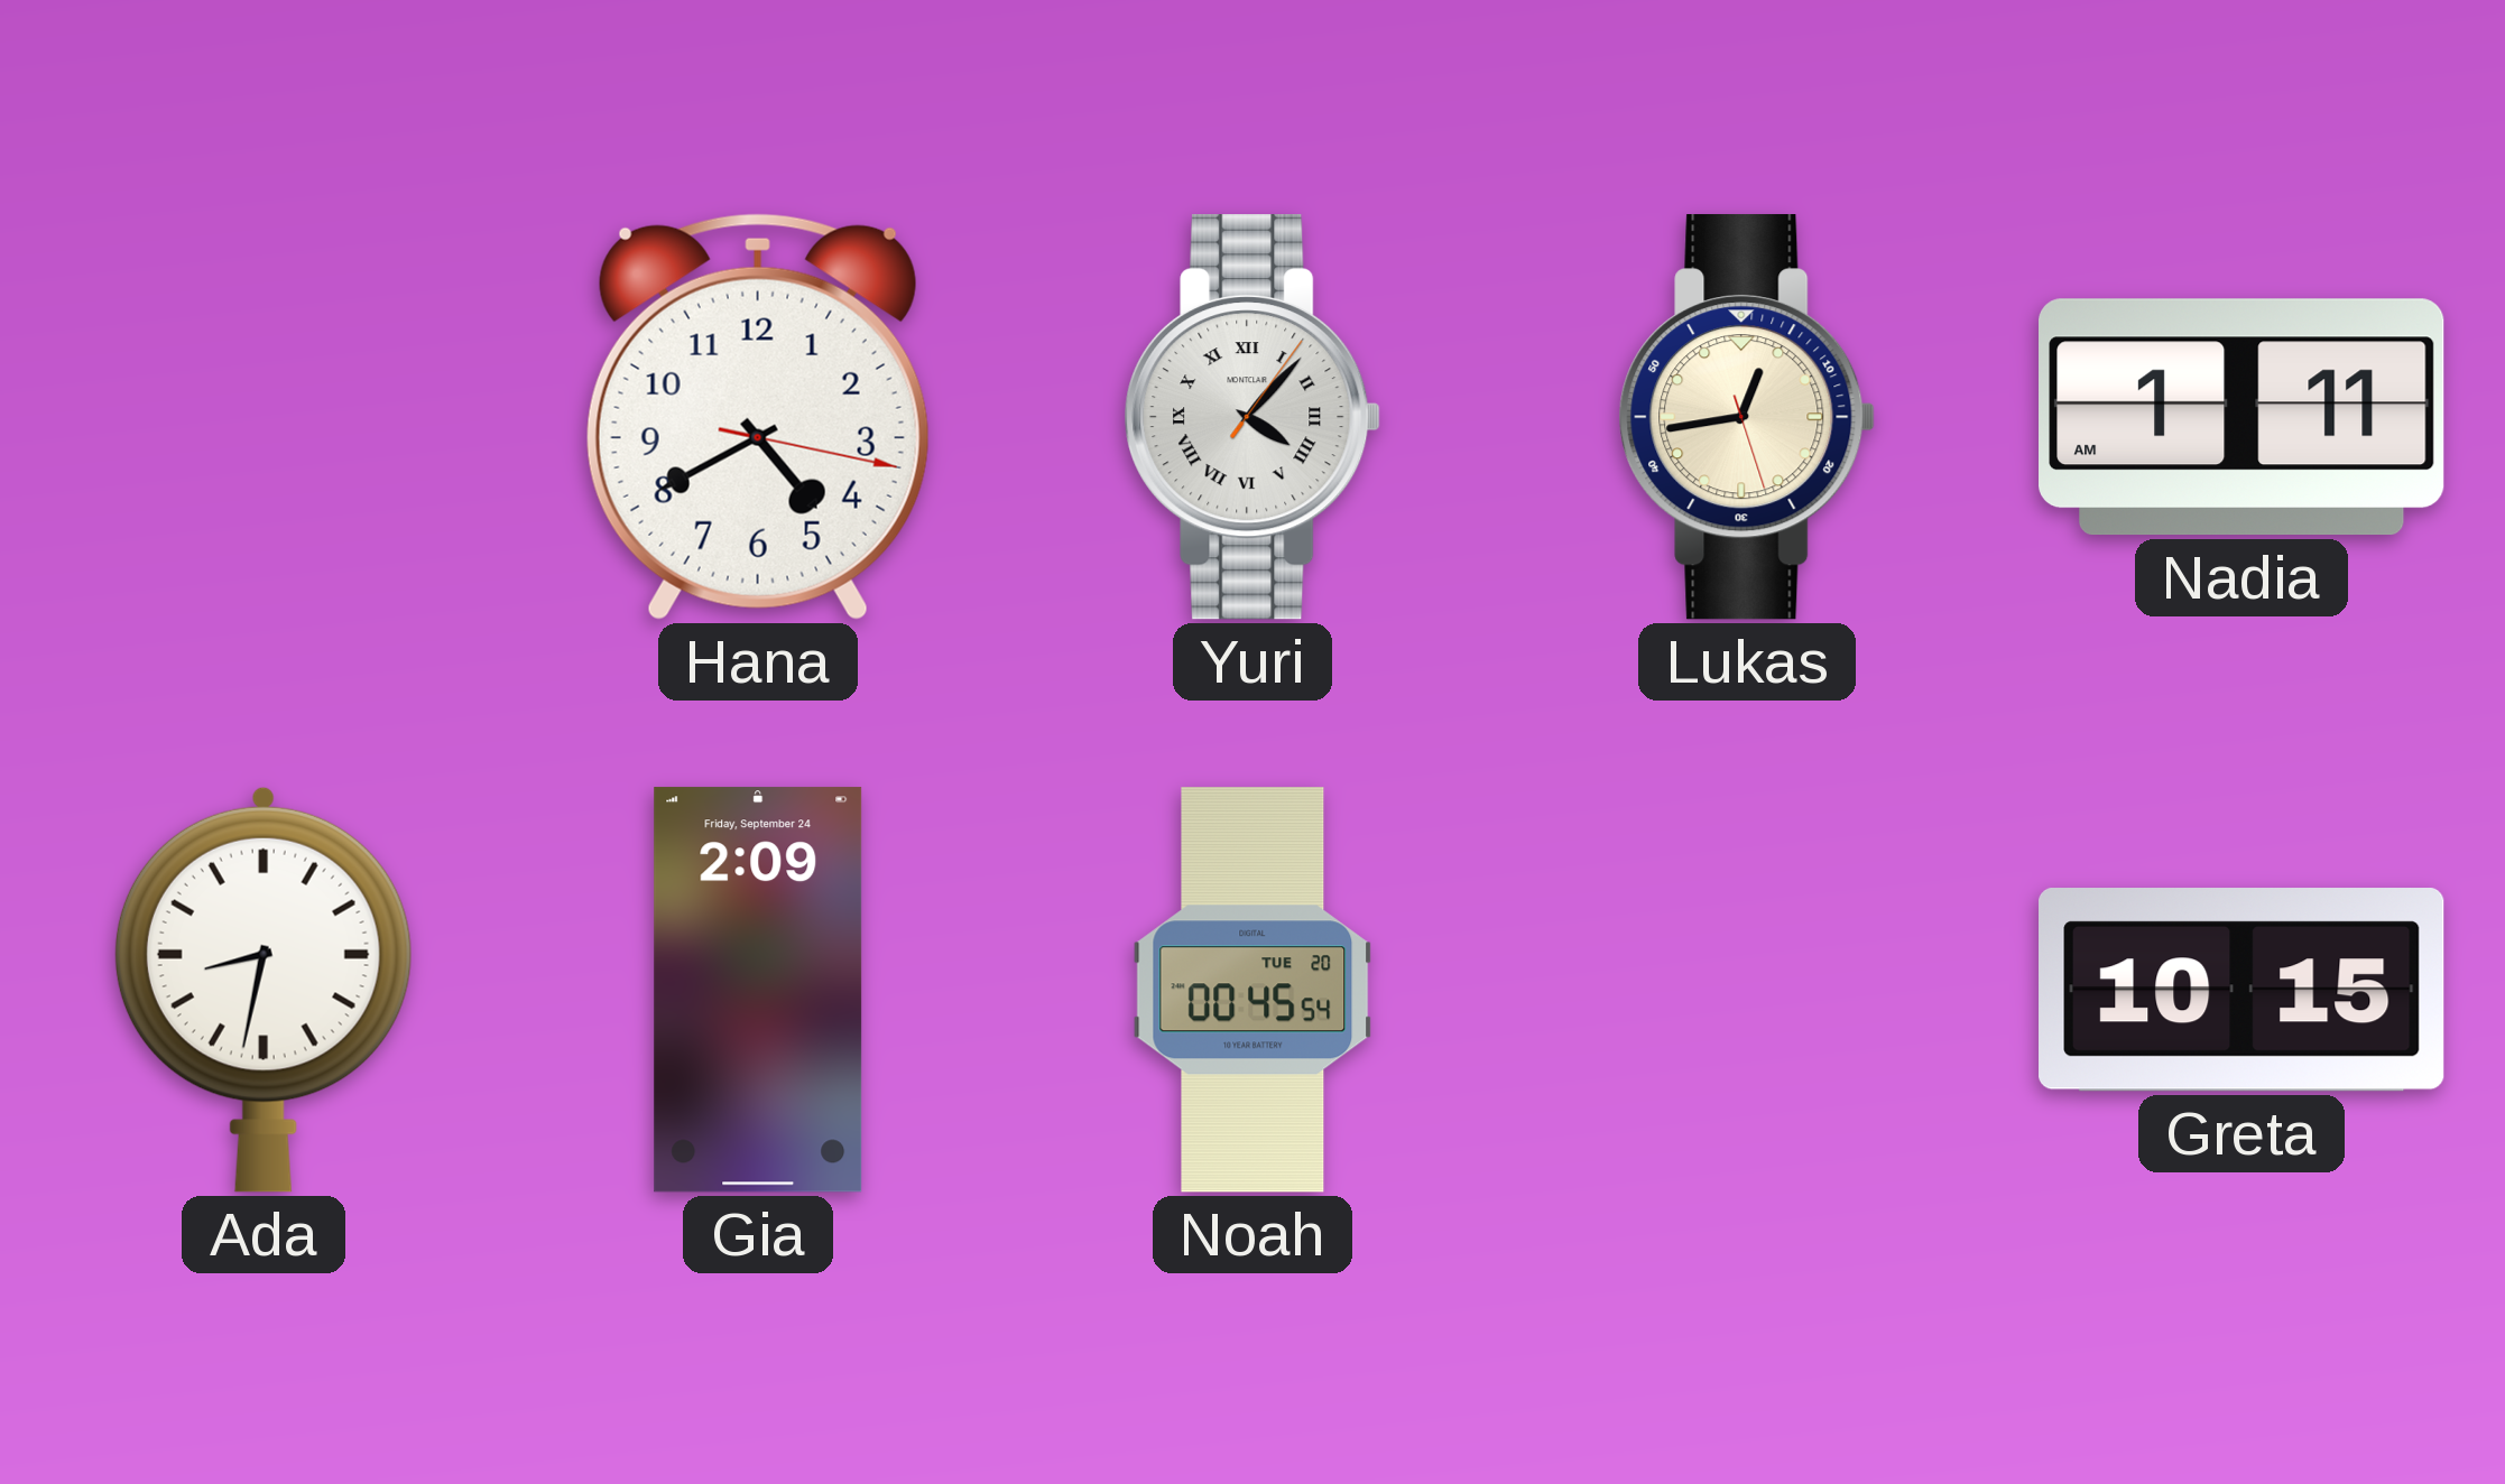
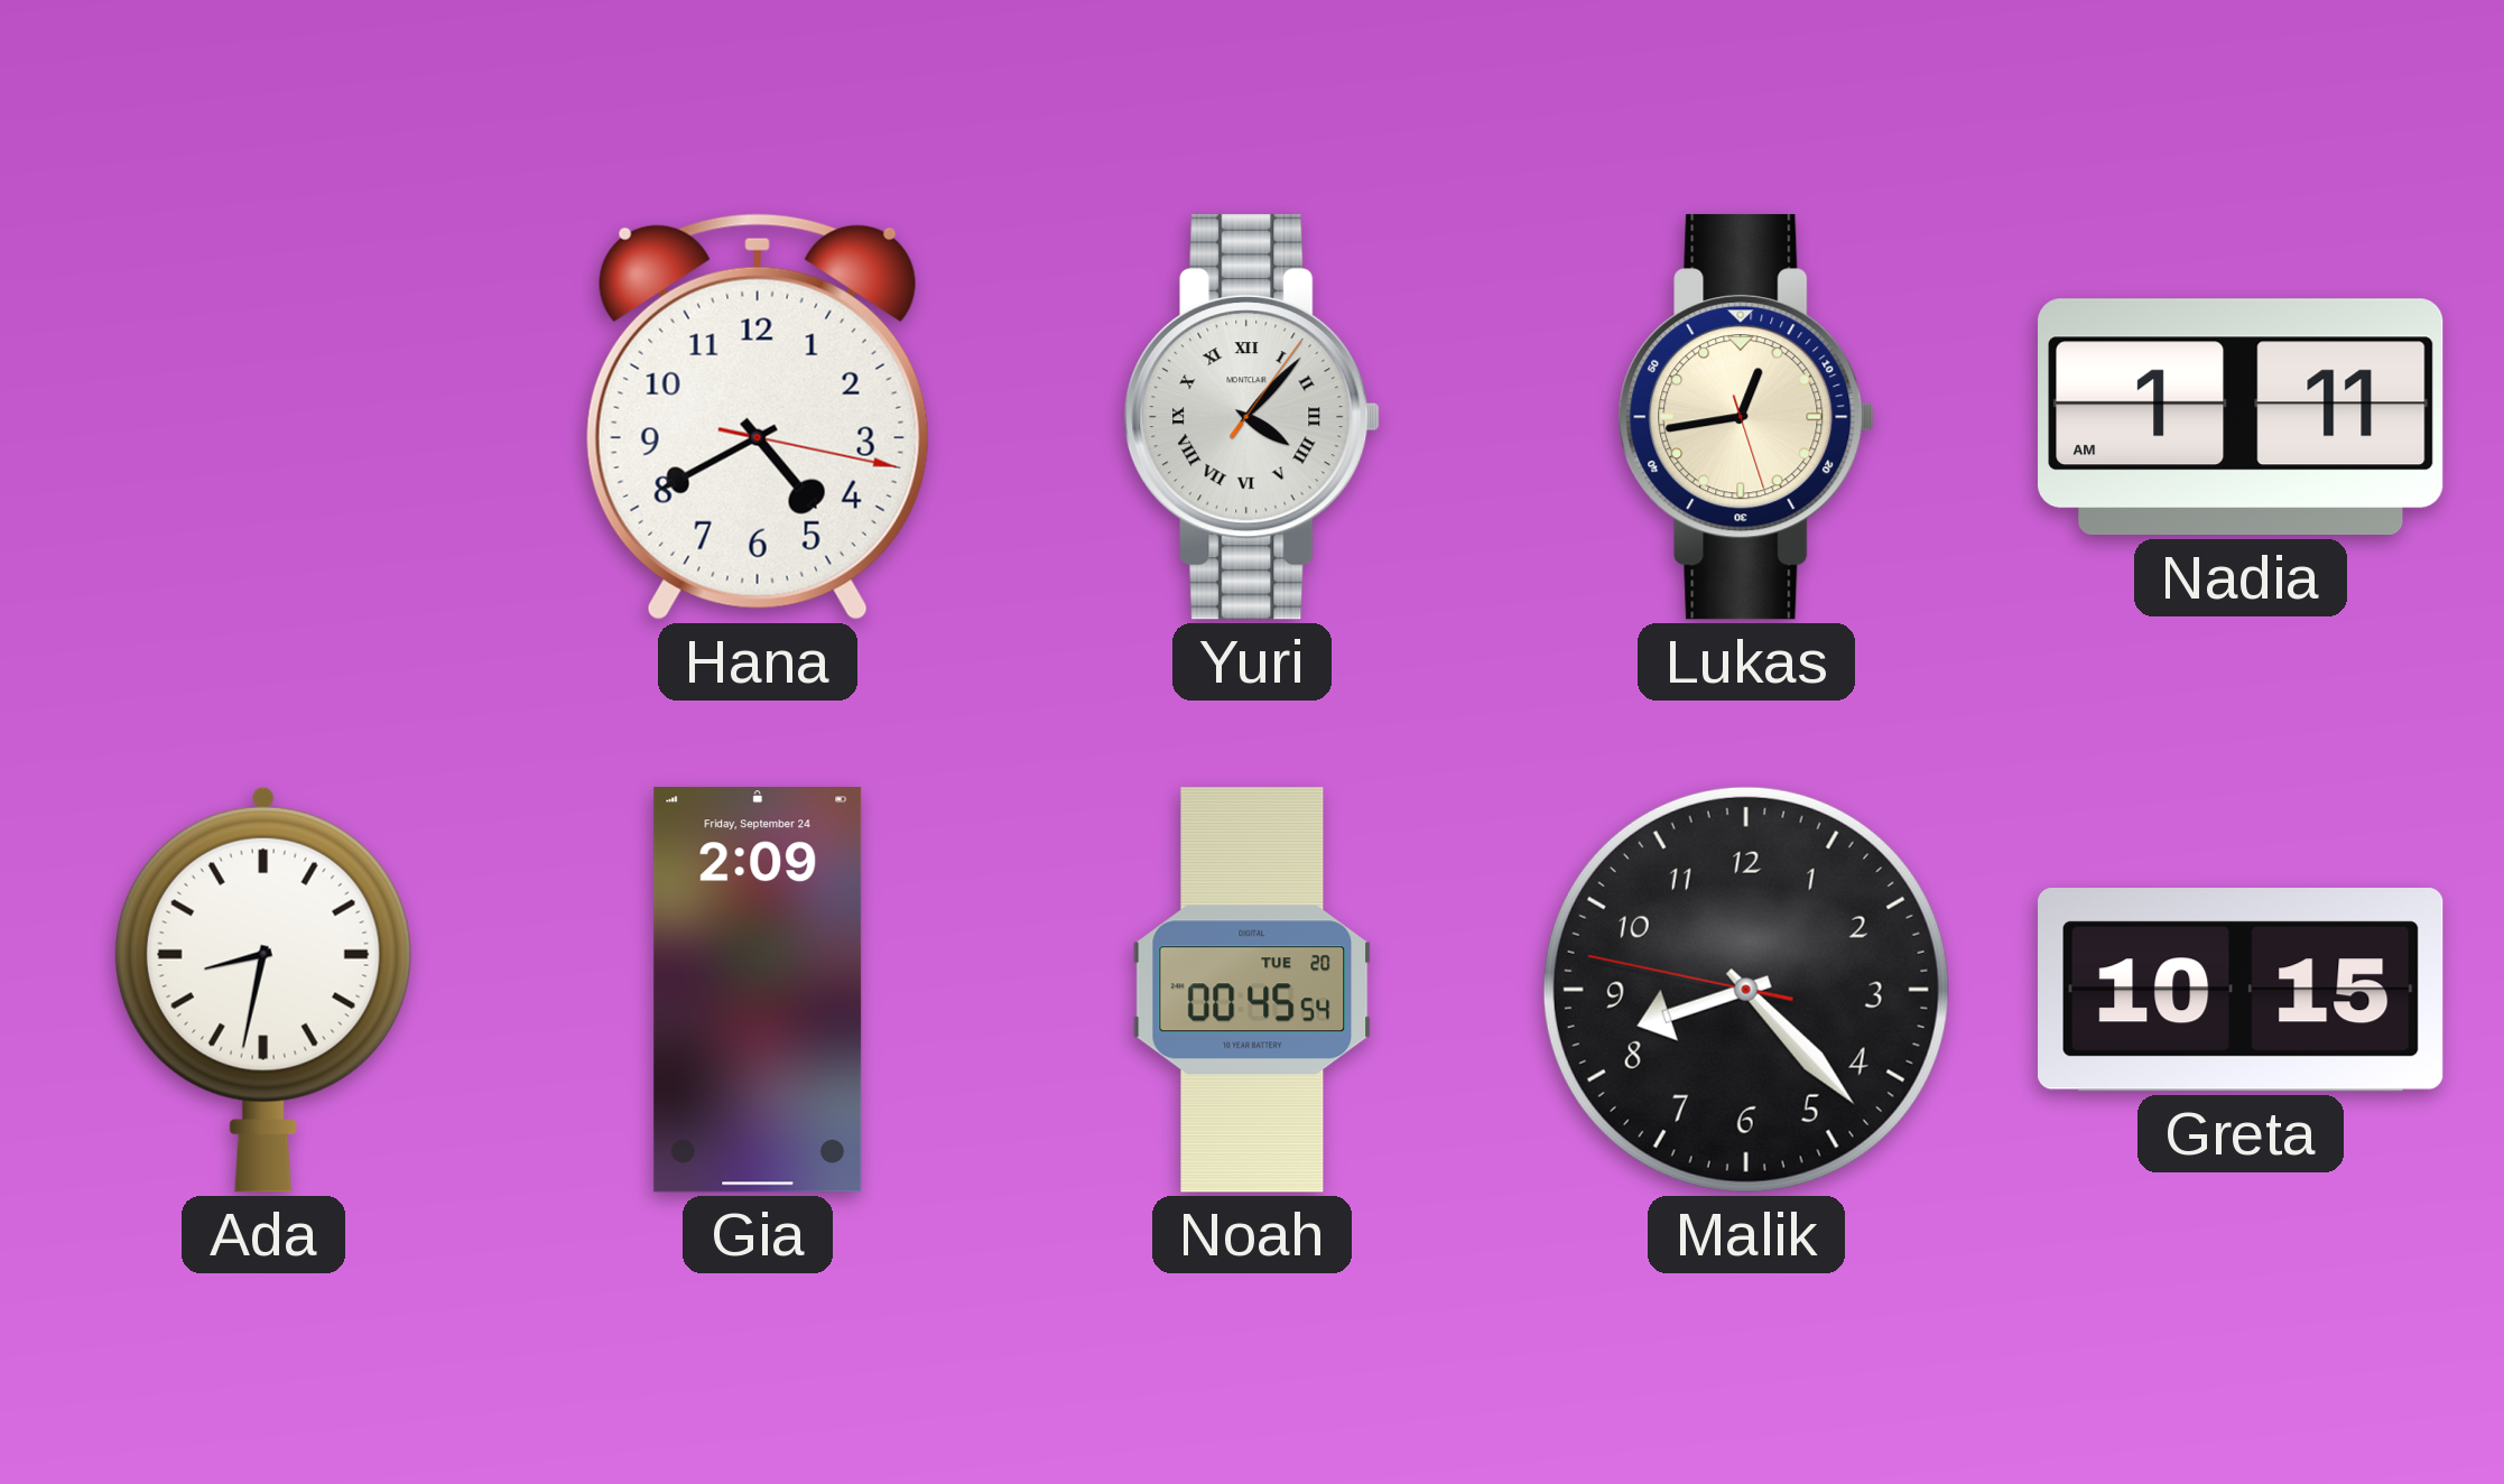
Malik: none -> 8:22 (1746, 990)
